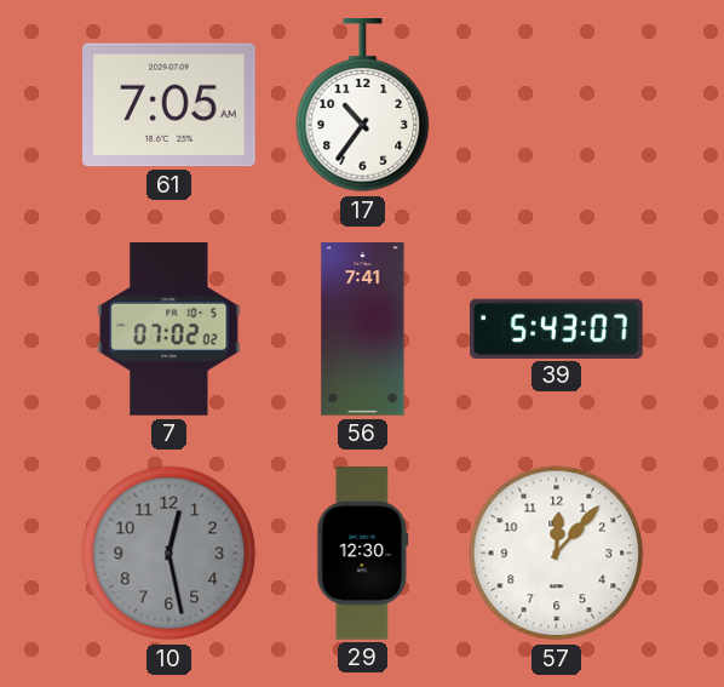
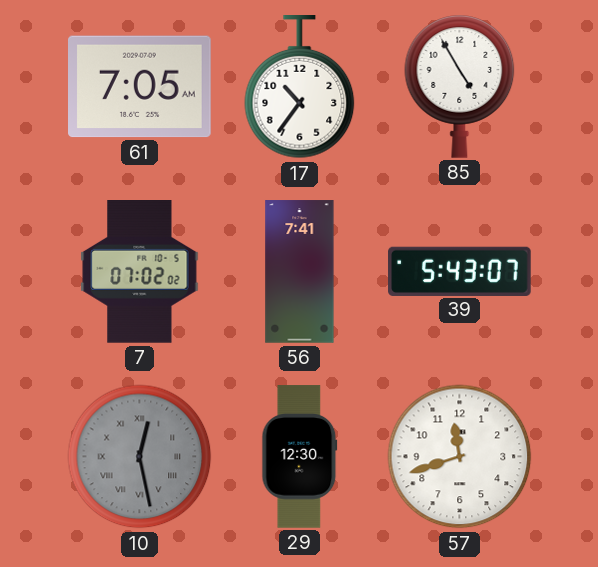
85: none -> 4:55 (460, 86)
10 numerals: Arabic -> Roman (140, 457)
57: 12:07 -> 11:42 (460, 457)
